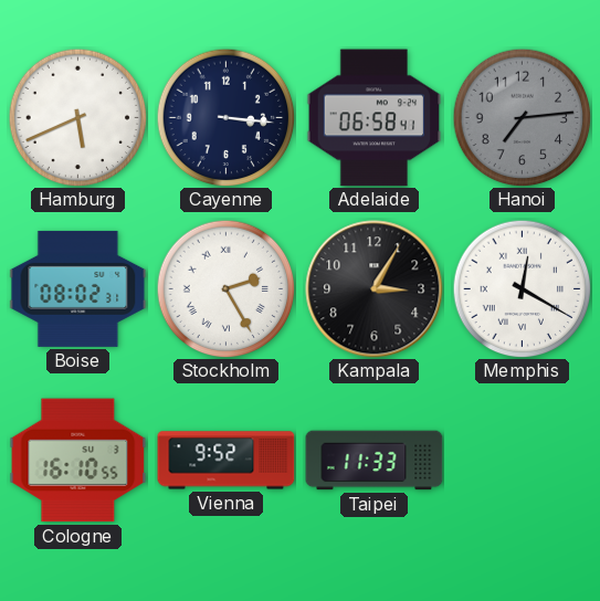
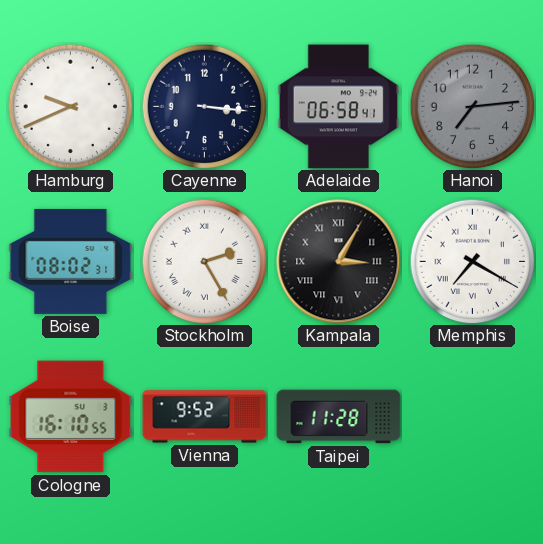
Hamburg: 5:41 -> 9:41 (70, 106)
Kampala numerals: Arabic -> Roman (339, 262)
Memphis: 12:20 -> 7:20 (472, 261)
Taipei: 11:33 -> 11:28 (339, 417)
